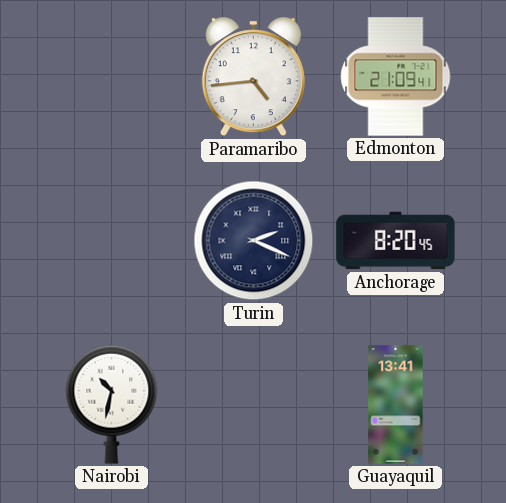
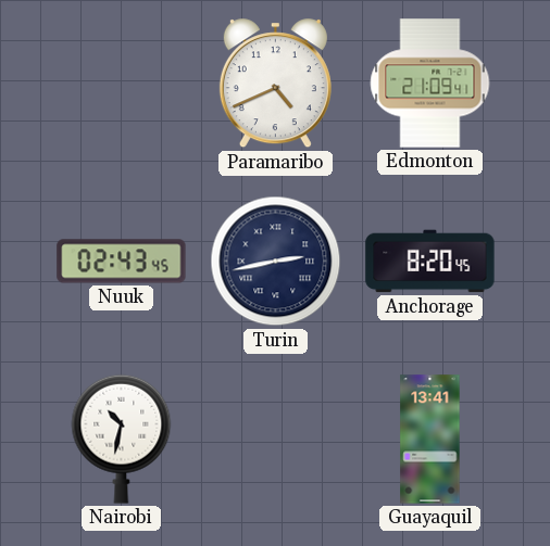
Paramaribo: 4:44 -> 4:41 (275, 84)
Nuuk: none -> 02:43 (122, 262)
Turin: 2:19 -> 2:43 (276, 262)
